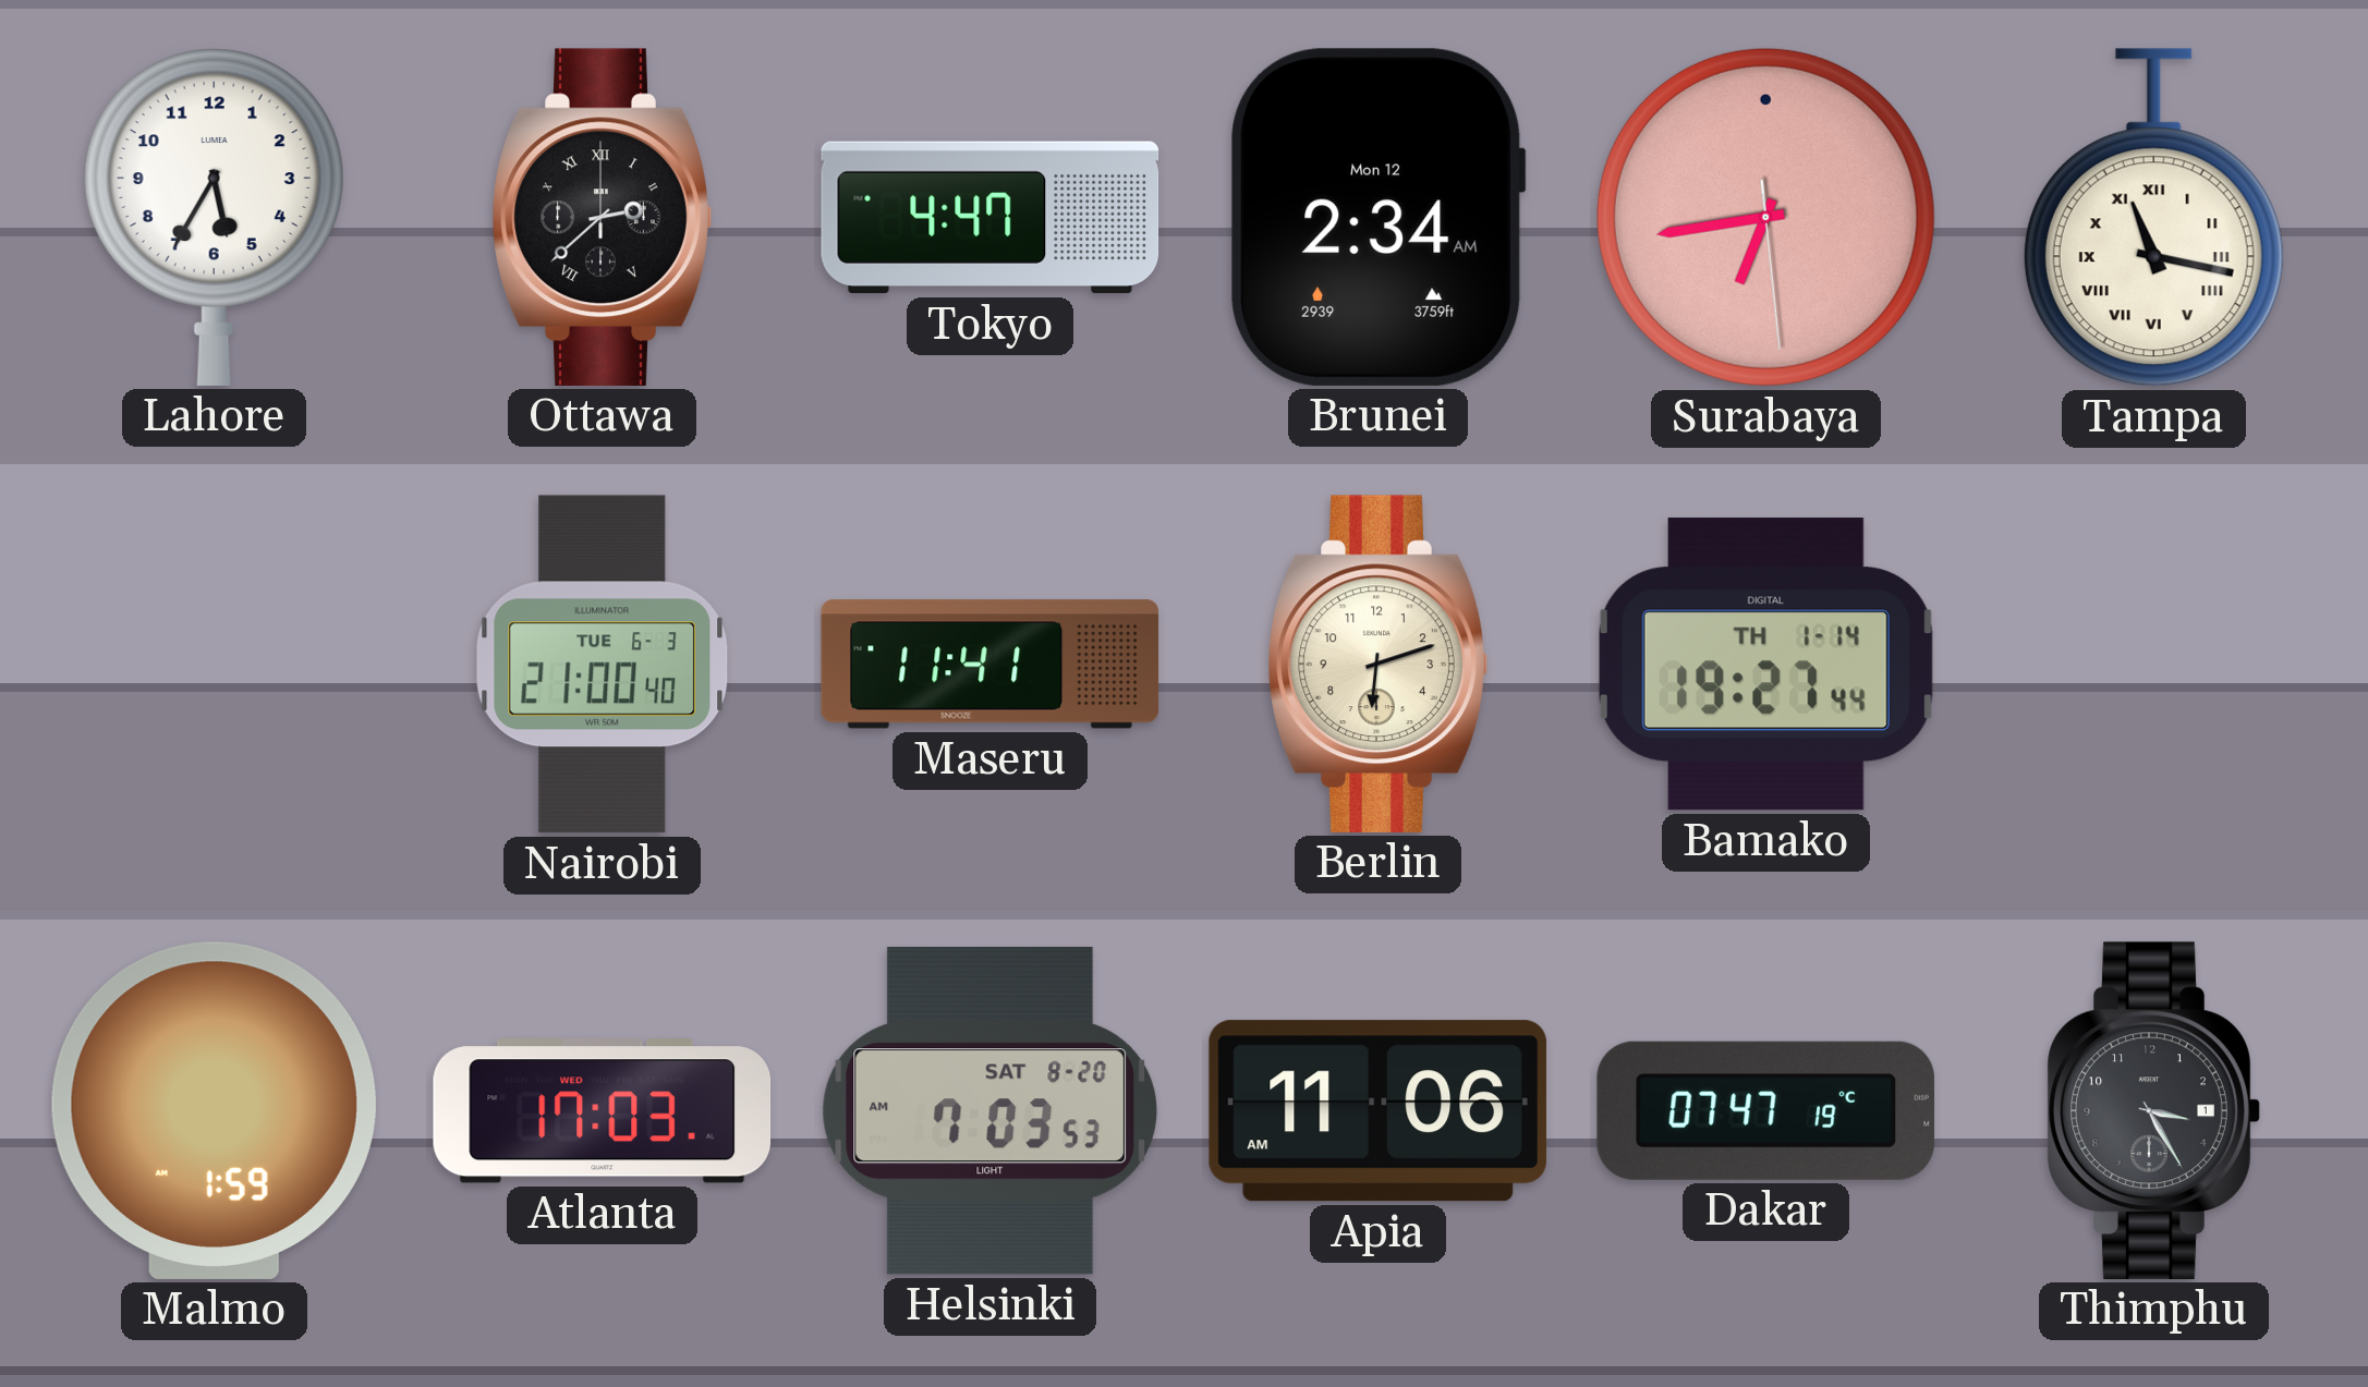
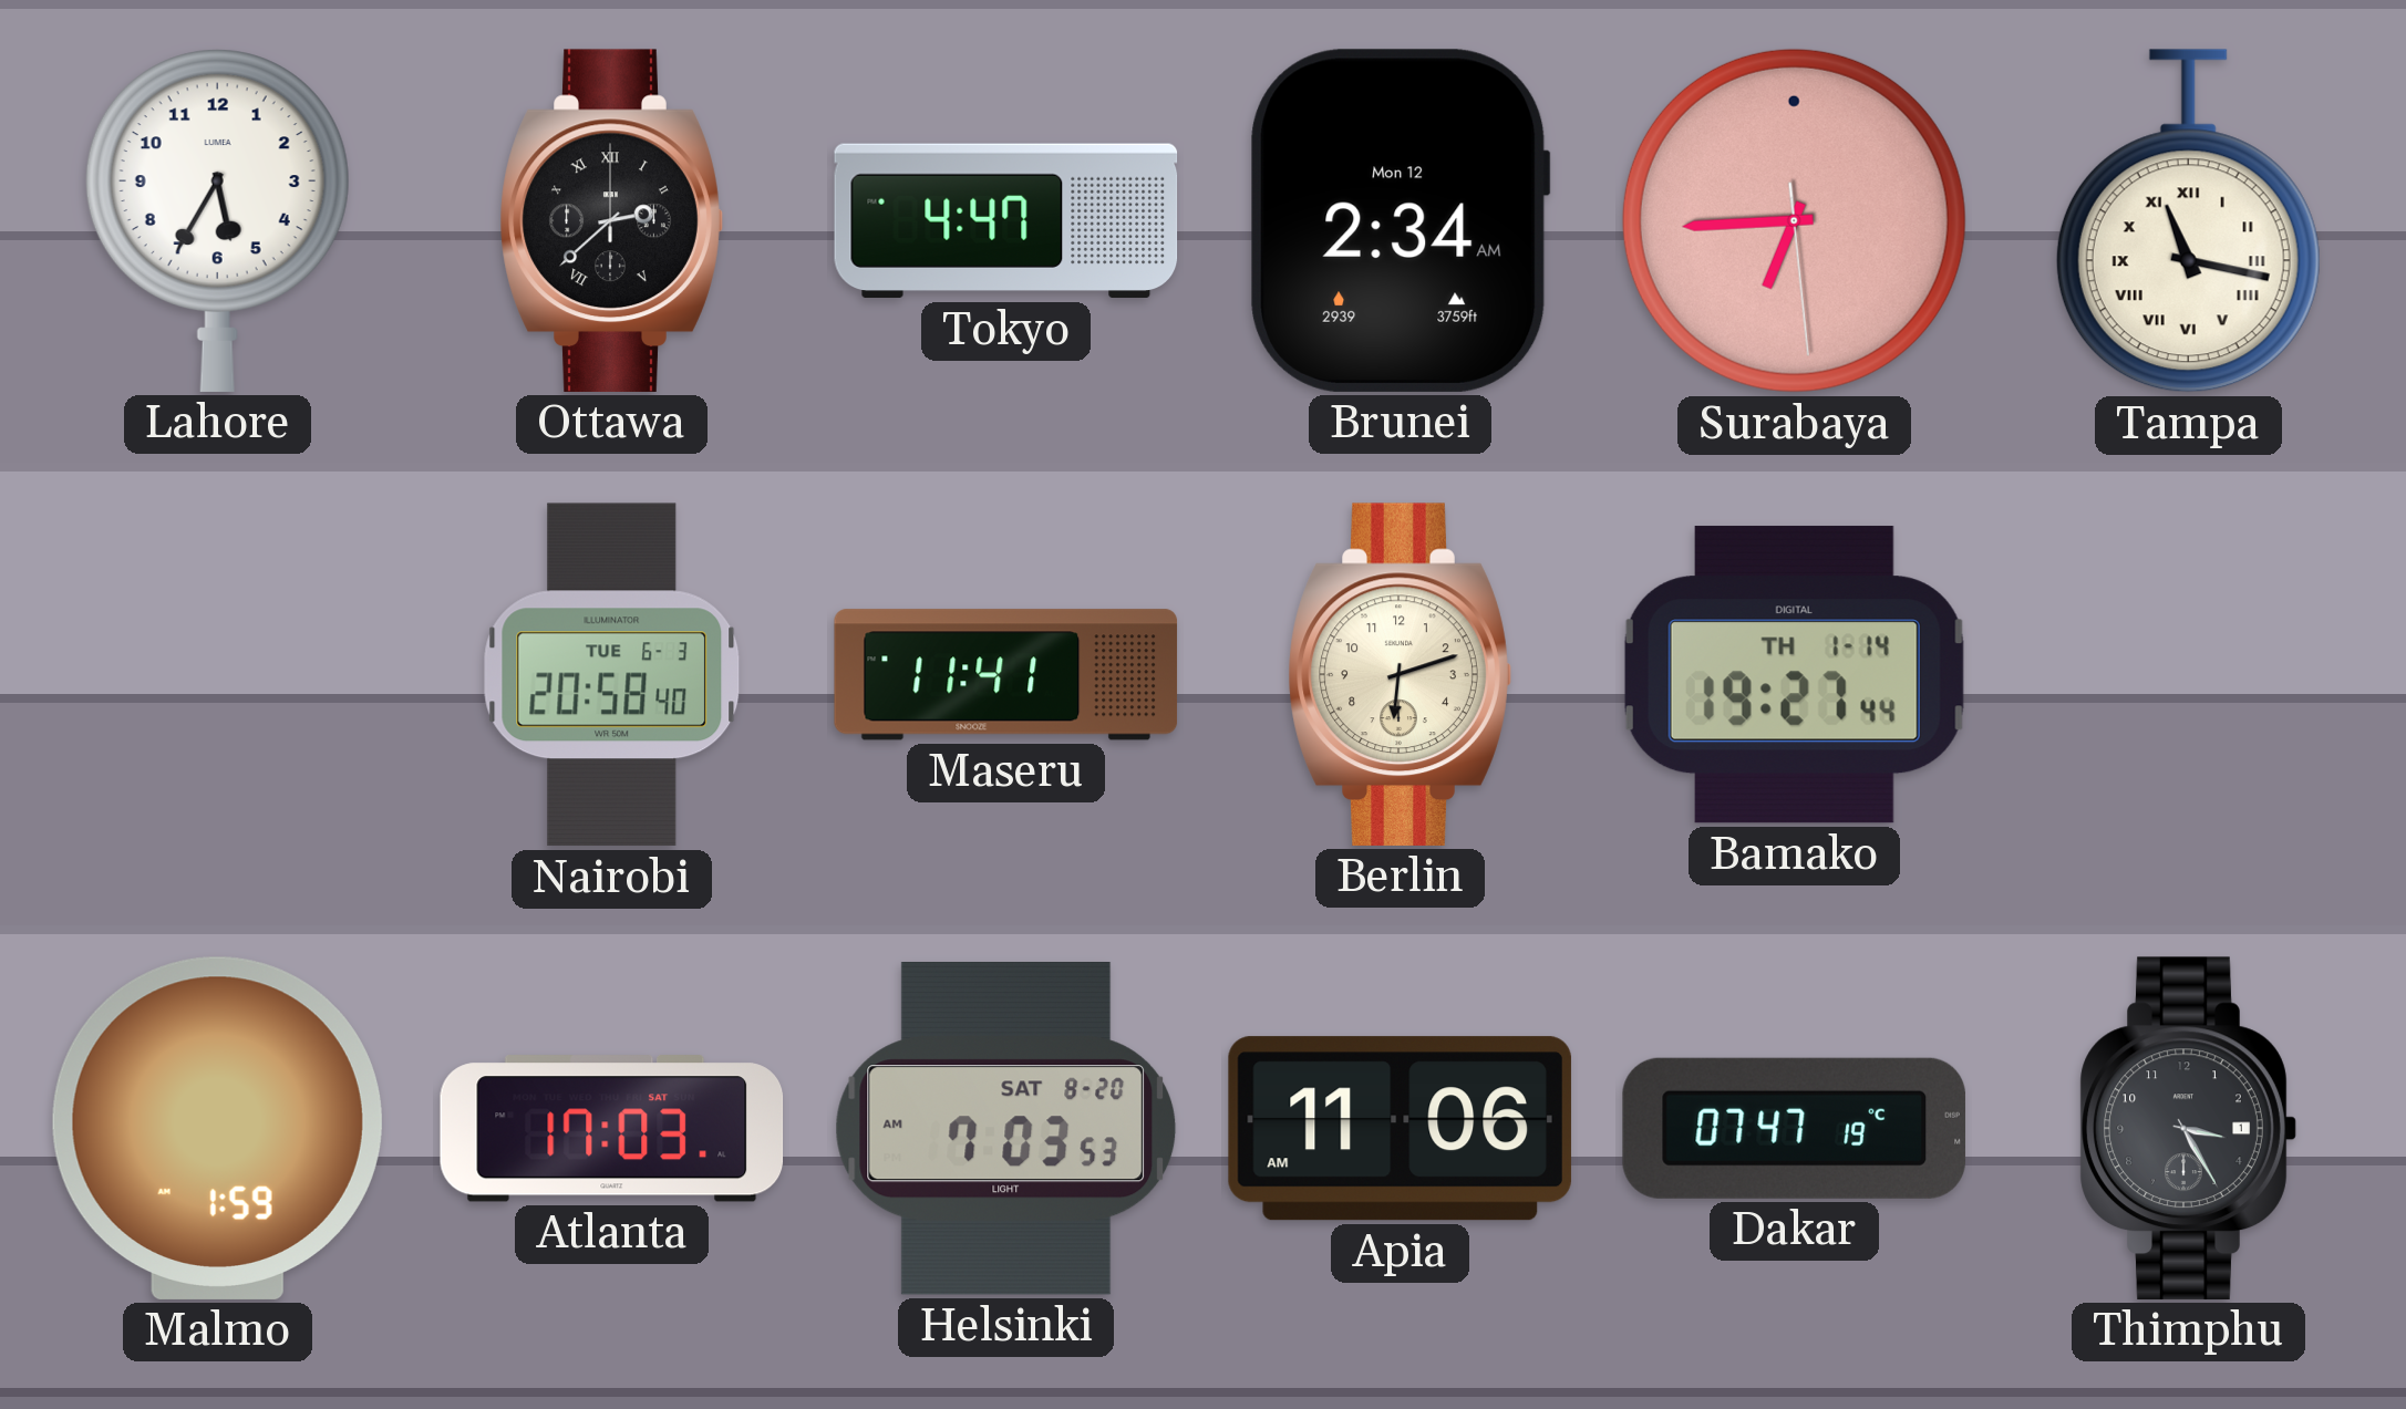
Surabaya: 6:43 -> 6:44 (1794, 220)
Nairobi: 21:00 -> 20:58 (612, 675)
Atlanta date: WED -> SAT (612, 1129)
